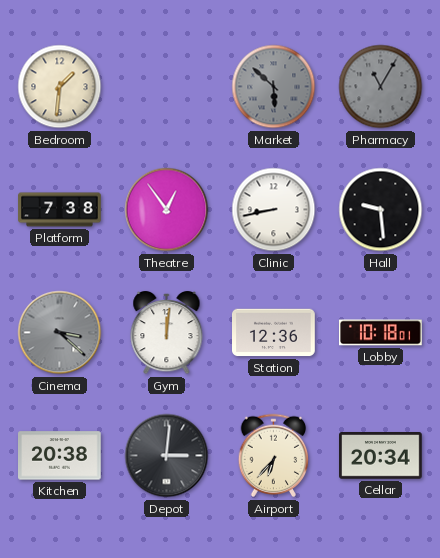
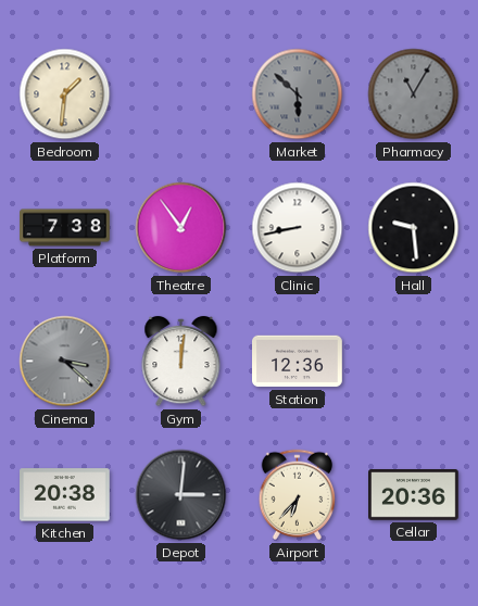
Lobby: 10:18 -> none (381, 333)
Cellar: 20:34 -> 20:36 (414, 495)
